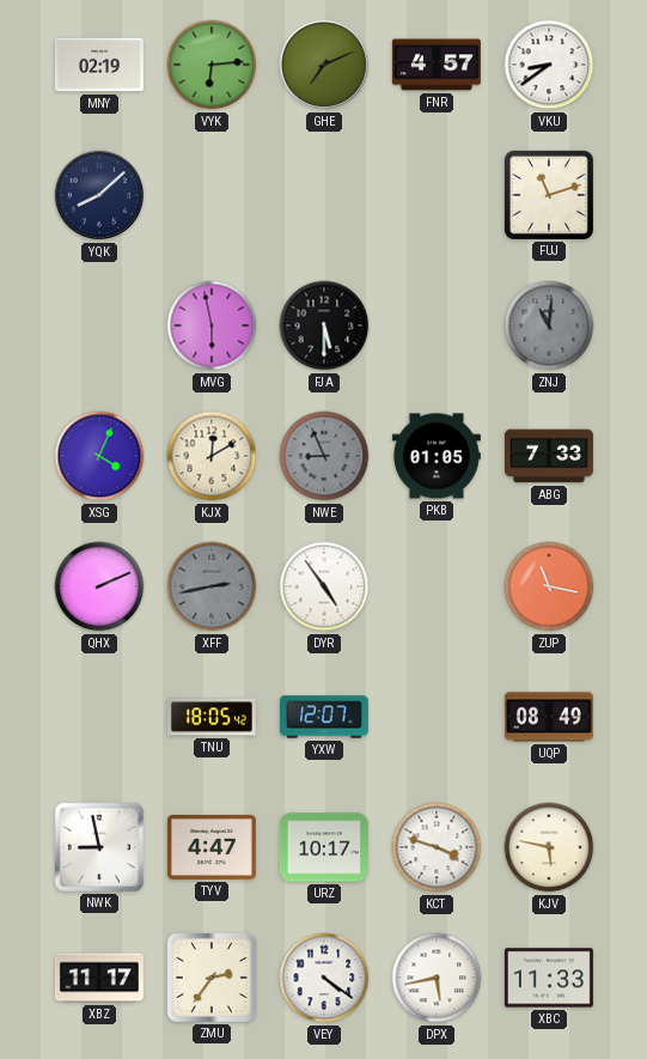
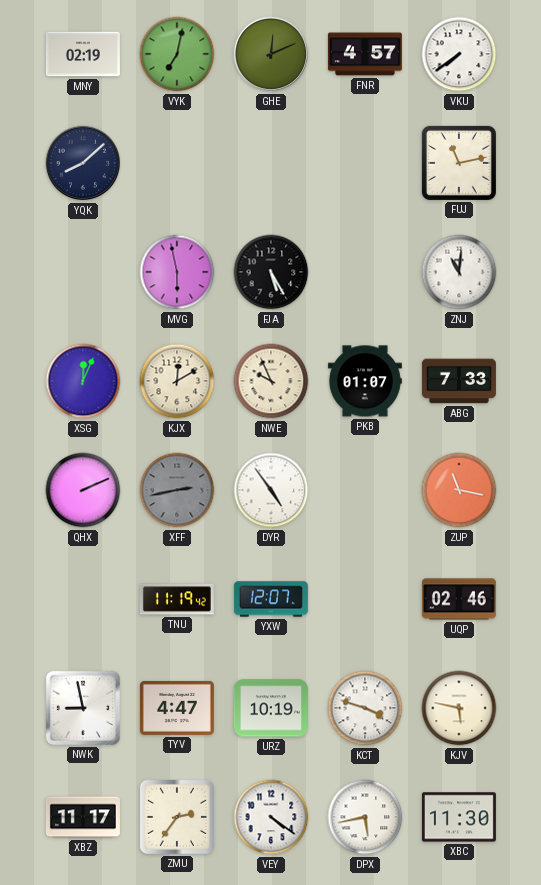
VYK: 6:14 -> 7:02 (177, 54)
GHE: 7:11 -> 12:11 (271, 54)
VKU: 8:39 -> 7:39 (459, 54)
FUJ: 11:12 -> 11:13 (459, 163)
FJA: 5:30 -> 5:25 (271, 272)
ZNJ dial: grey -> white (459, 272)
XSG: 4:04 -> 12:04 (83, 381)
NWE: 8:56 -> 9:56 (271, 381)
NWE dial: grey -> cream (271, 381)
PKB: 01:05 -> 01:07 (365, 381)
TNU: 18:05 -> 11:19 (177, 599)
UQP: 08:49 -> 02:46 (459, 599)
URZ: 10:17 -> 10:19 (271, 708)
XBC: 11:33 -> 11:30 (459, 817)
